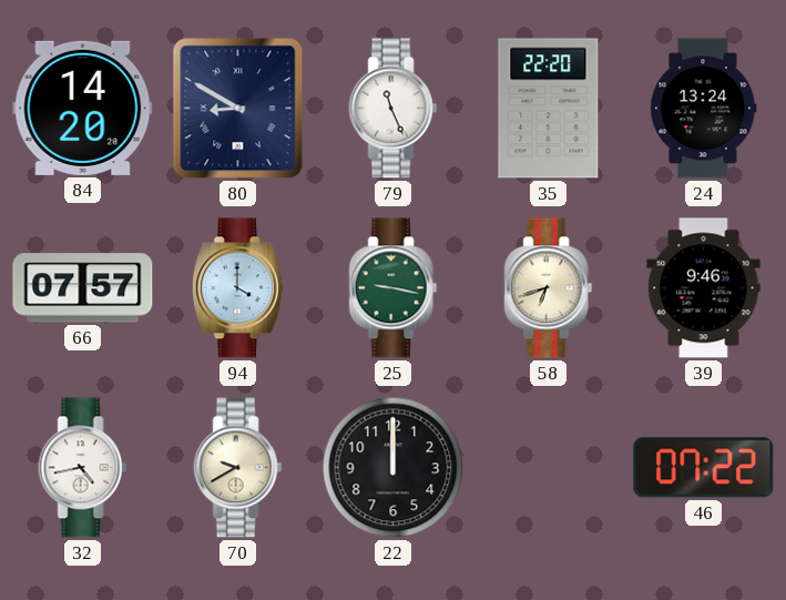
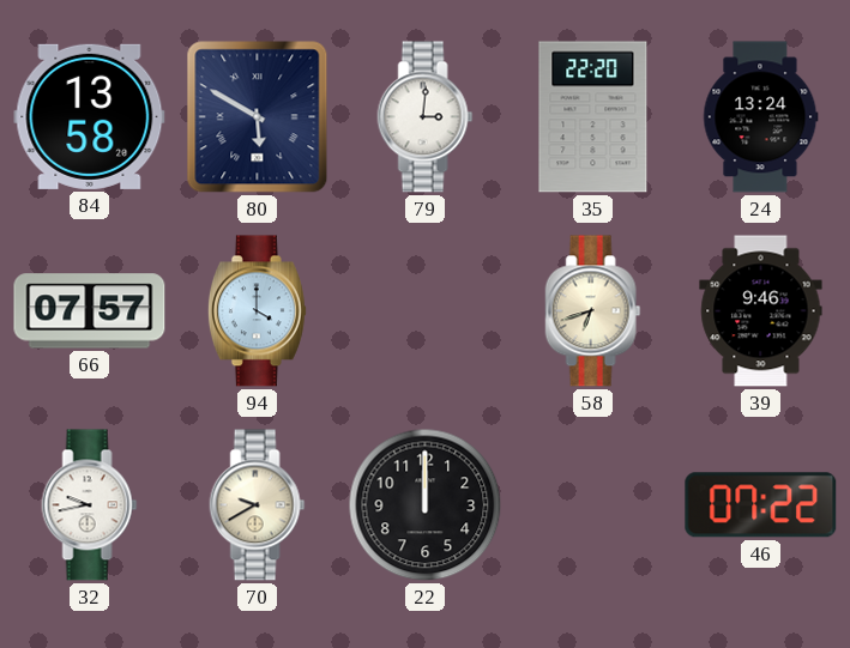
84: 14:20 -> 13:58 (90, 116)
80: 8:50 -> 5:50 (258, 117)
79: 11:26 -> 3:01 (426, 117)
25: 9:17 -> none (394, 288)
32: 4:43 -> 9:43 (90, 505)
